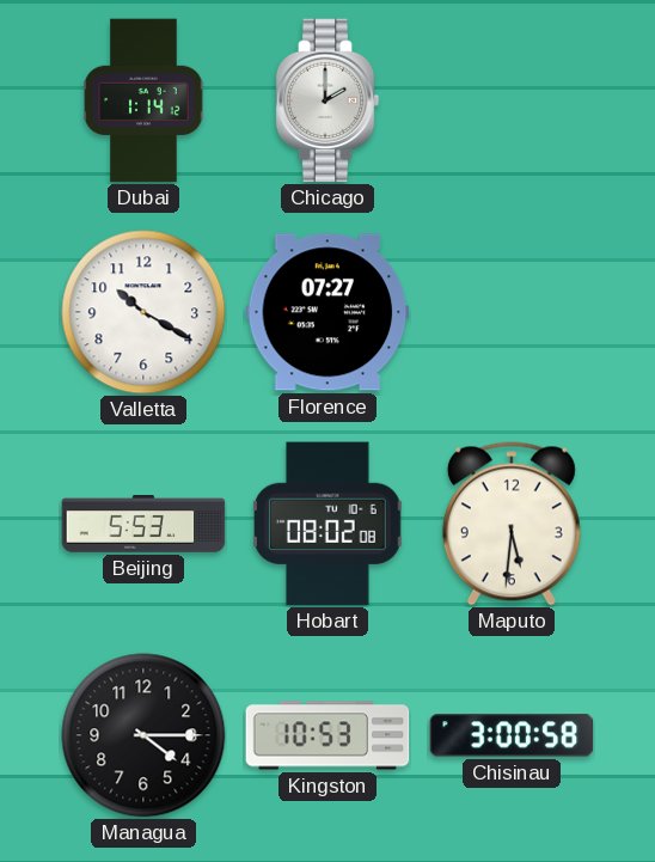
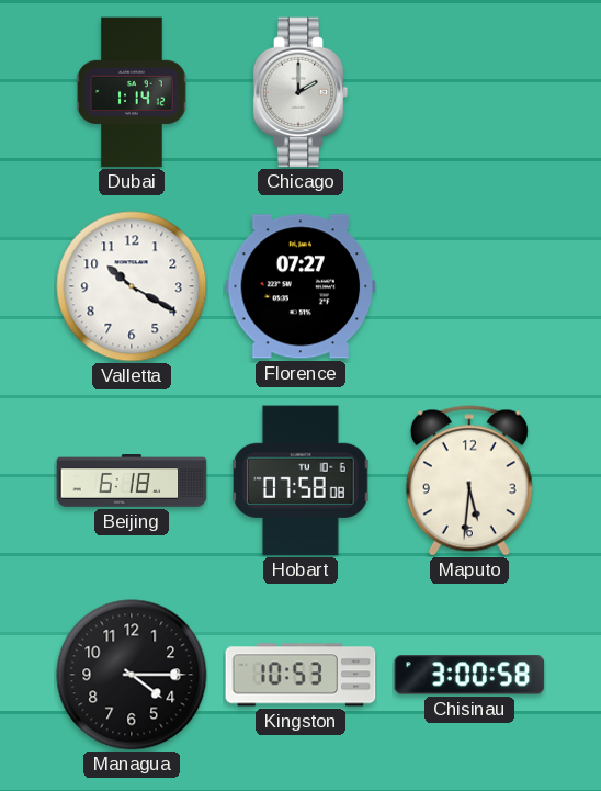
Beijing: 5:53 -> 6:18 (132, 482)
Hobart: 08:02 -> 07:58 (302, 481)
